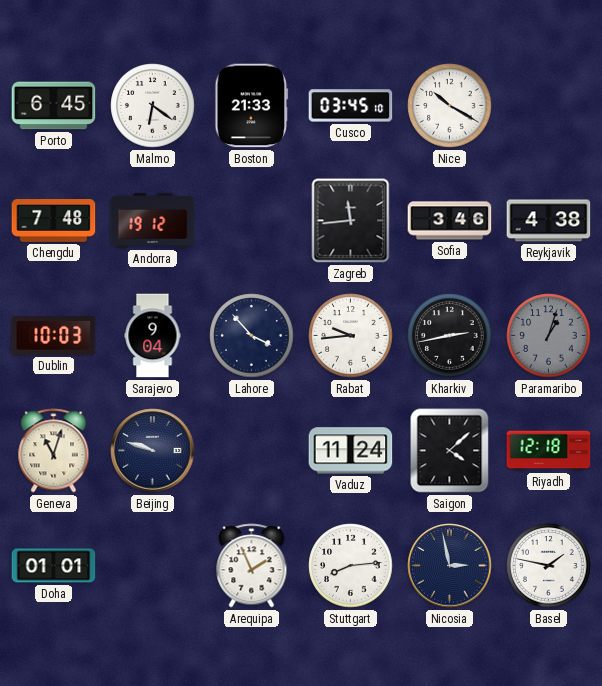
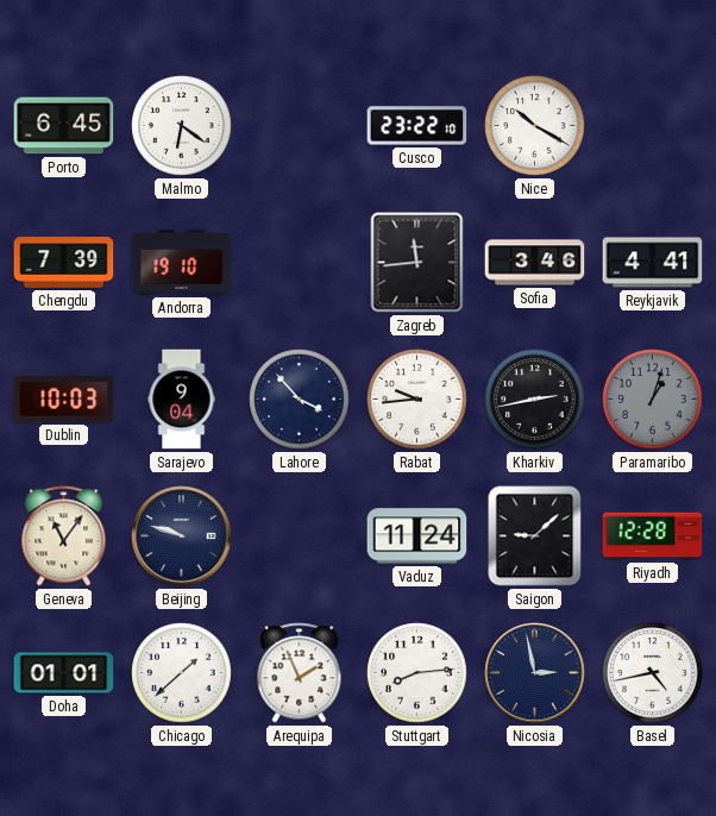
Boston: 21:33 -> none (252, 106)
Cusco: 03:45 -> 23:22 (417, 126)
Chengdu: 7:48 -> 7:39 (64, 263)
Andorra: 19:12 -> 19:10 (182, 262)
Reykjavik: 4:38 -> 4:41 (653, 263)
Geneva: 11:03 -> 11:06 (64, 536)
Saigon: 4:08 -> 9:08 (535, 536)
Riyadh: 12:18 -> 12:28 (653, 536)
Chicago: none -> 1:38 (182, 673)
Basel: 1:47 -> 4:43 (653, 673)
